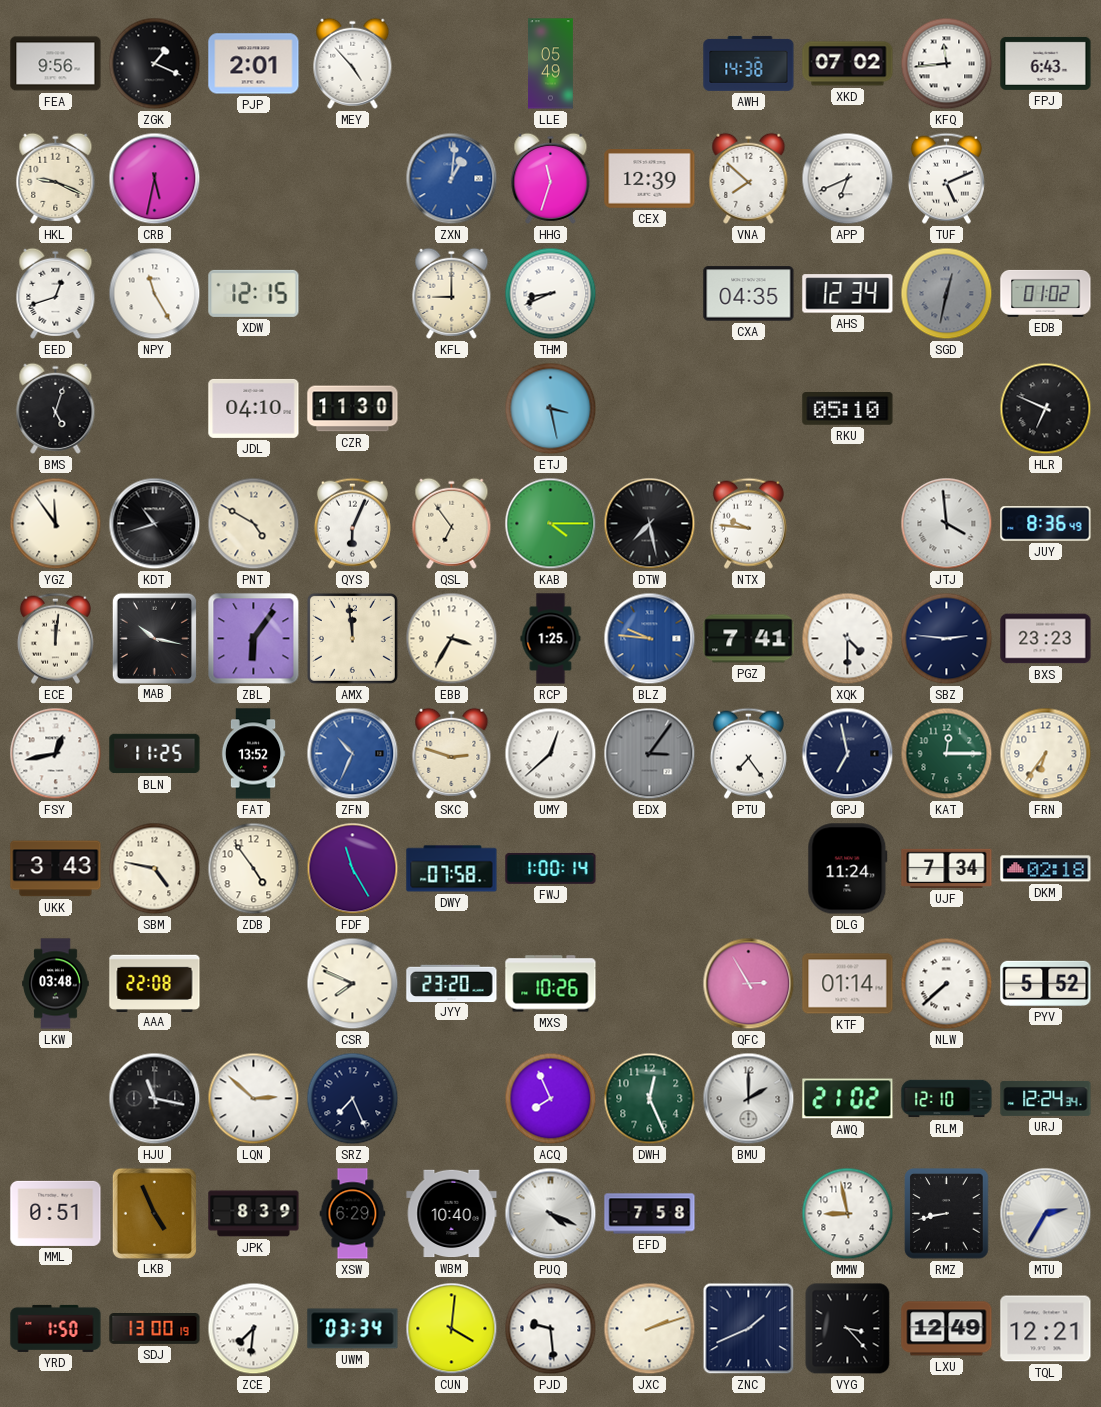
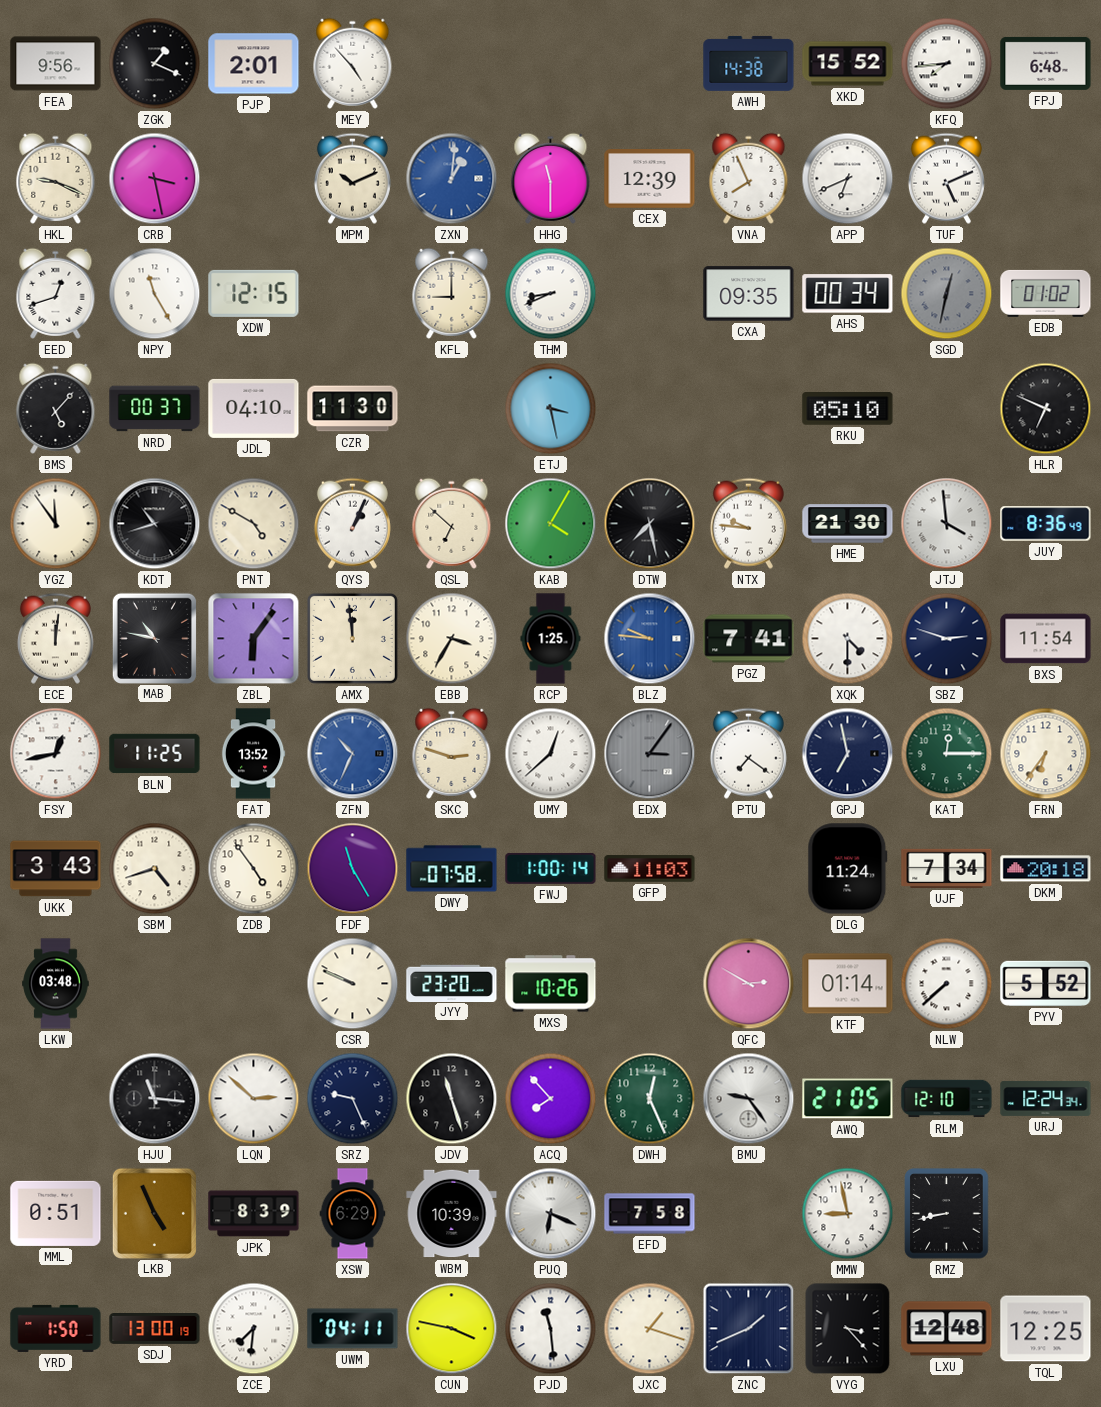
LLE: 05:49 -> none (550, 64)
XKD: 07:02 -> 15:52 (848, 64)
KFQ: 11:44 -> 7:44 (947, 64)
FPJ: 6:43 -> 6:48 (1046, 63)
CRB: 5:32 -> 3:28 (155, 179)
MPM: none -> 10:11 (352, 178)
HHG: 11:33 -> 11:30 (551, 178)
VNA: 7:52 -> 7:56 (749, 178)
CXA: 04:35 -> 09:35 (749, 294)
AHS: 12:34 -> 00:34 (848, 294)
BMS: 5:03 -> 5:07 (56, 408)
NRD: none -> 00:37 (155, 409)
QYS: 6:04 -> 1:04 (352, 523)
QSL: 6:54 -> 6:52 (452, 523)
KAB: 4:15 -> 4:05 (551, 524)
HME: none -> 21:30 (848, 524)
MAB: 10:17 -> 10:47 (154, 638)
SBZ: 2:46 -> 2:48 (947, 639)
BXS: 23:23 -> 11:54 (1046, 639)
PTU: 7:24 -> 7:21 (748, 753)
SBM: 4:47 -> 4:42 (155, 869)
GFP: none -> 11:03 (650, 869)
DKM: 02:18 -> 20:18 (1046, 869)
AAA: 22:08 -> none (155, 983)
CSR: 7:49 -> 9:49 (353, 984)
QFC: 2:55 -> 2:50 (749, 984)
HJU: 11:17 -> 11:16 (155, 1099)
SRZ: 7:26 -> 9:26 (353, 1099)
JDV: none -> 11:27 (452, 1099)
ACQ: 7:56 -> 7:53 (551, 1099)
BMU: 2:00 -> 9:24 (749, 1099)
AWQ: 21:02 -> 21:05 (848, 1099)
WBM: 10:40 -> 10:39 (452, 1214)
PUQ: 4:19 -> 6:19 (551, 1214)
MTU: 2:35 -> none (1046, 1214)
UWM: 03:34 -> 04:11 (353, 1329)
CUN: 4:01 -> 3:47 (452, 1329)
PJD: 9:29 -> 11:29 (551, 1329)
JXC: 2:12 -> 1:18 (650, 1329)
LXU: 12:49 -> 12:48 (947, 1329)
TQL: 12:21 -> 12:25 (1046, 1329)
